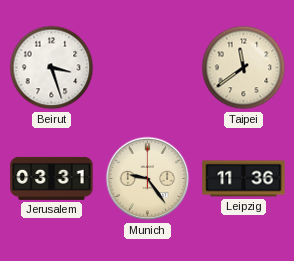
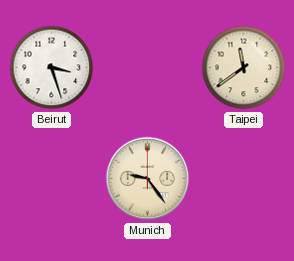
Jerusalem: 03:31 -> none (52, 178)
Leipzig: 11:36 -> none (244, 179)
